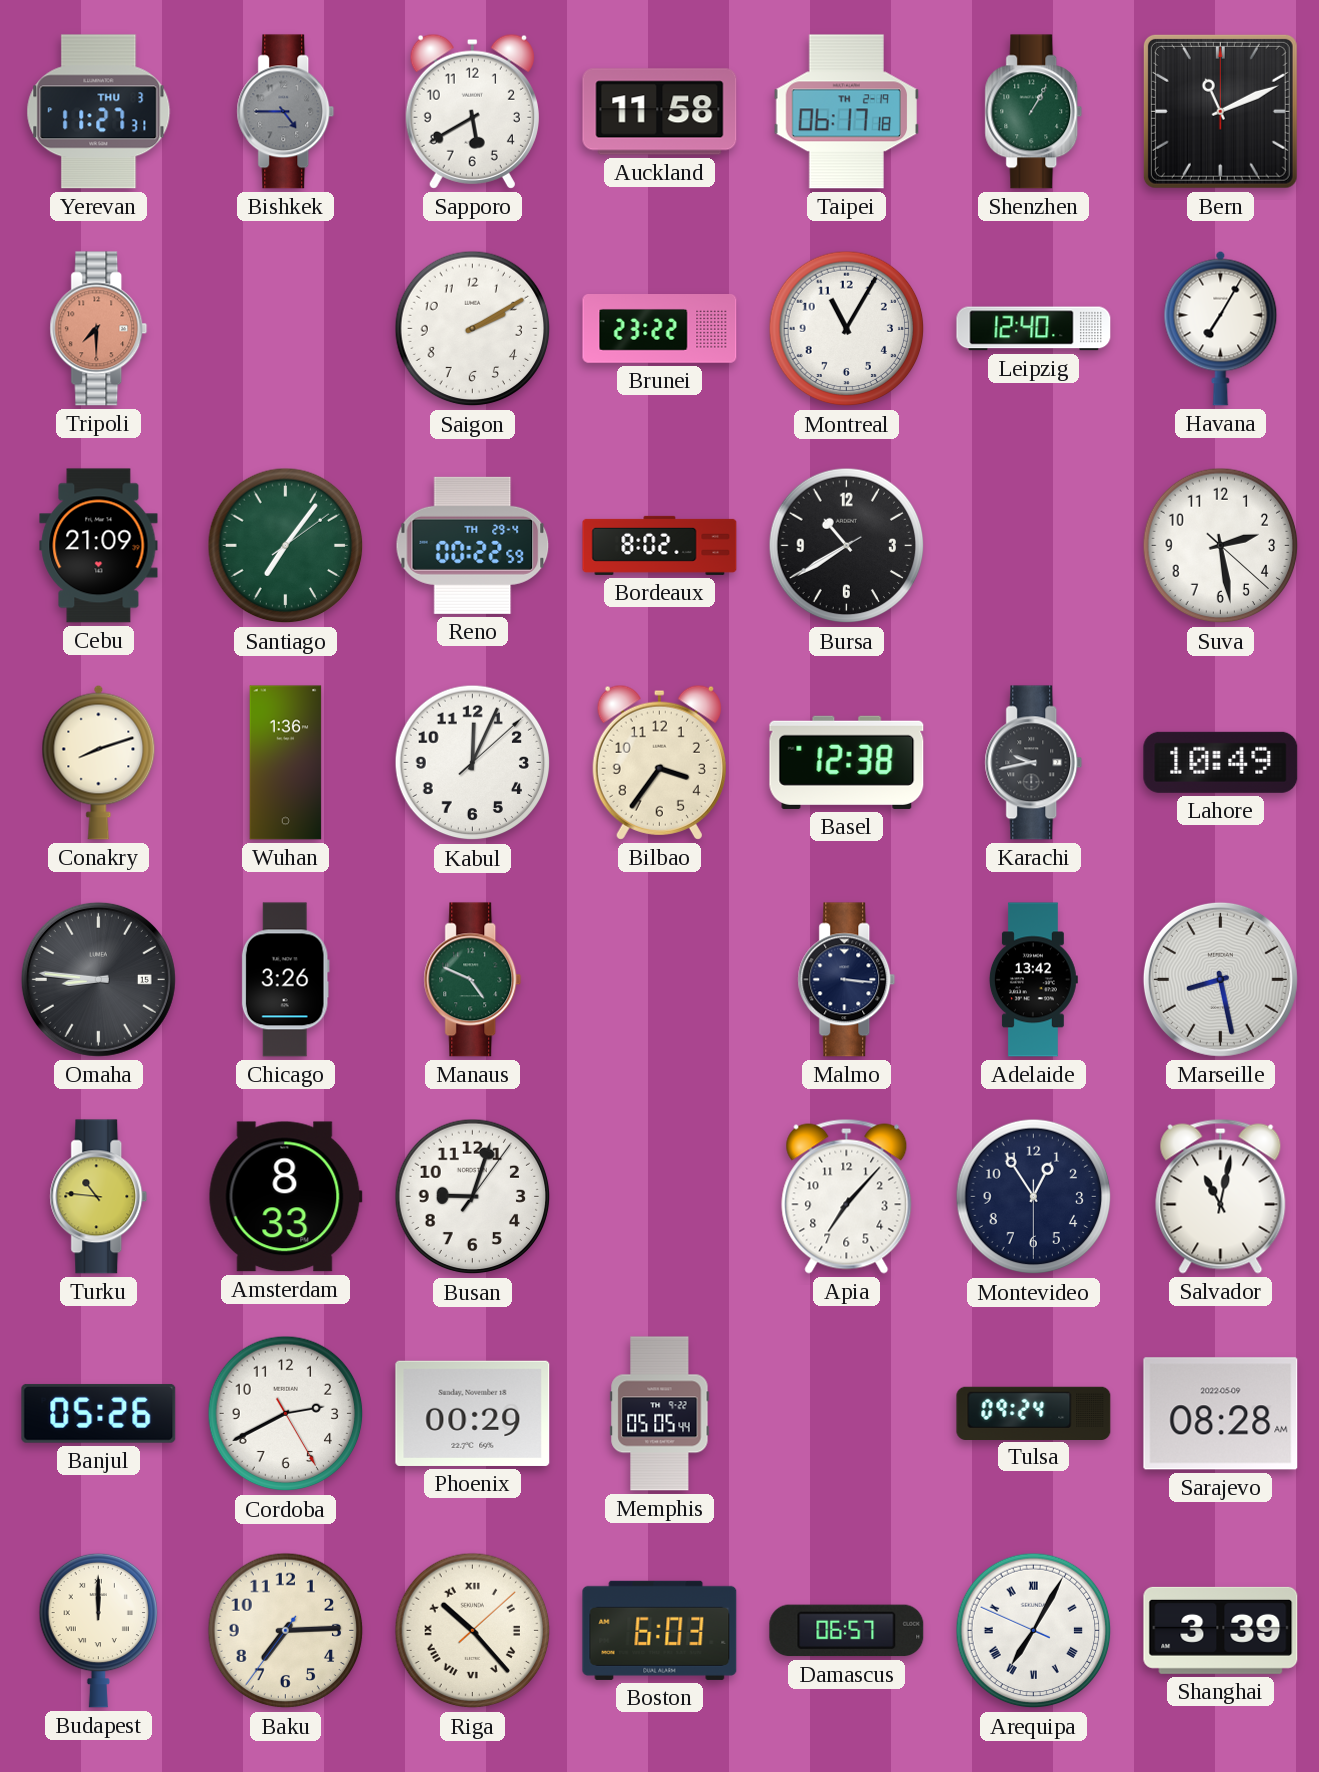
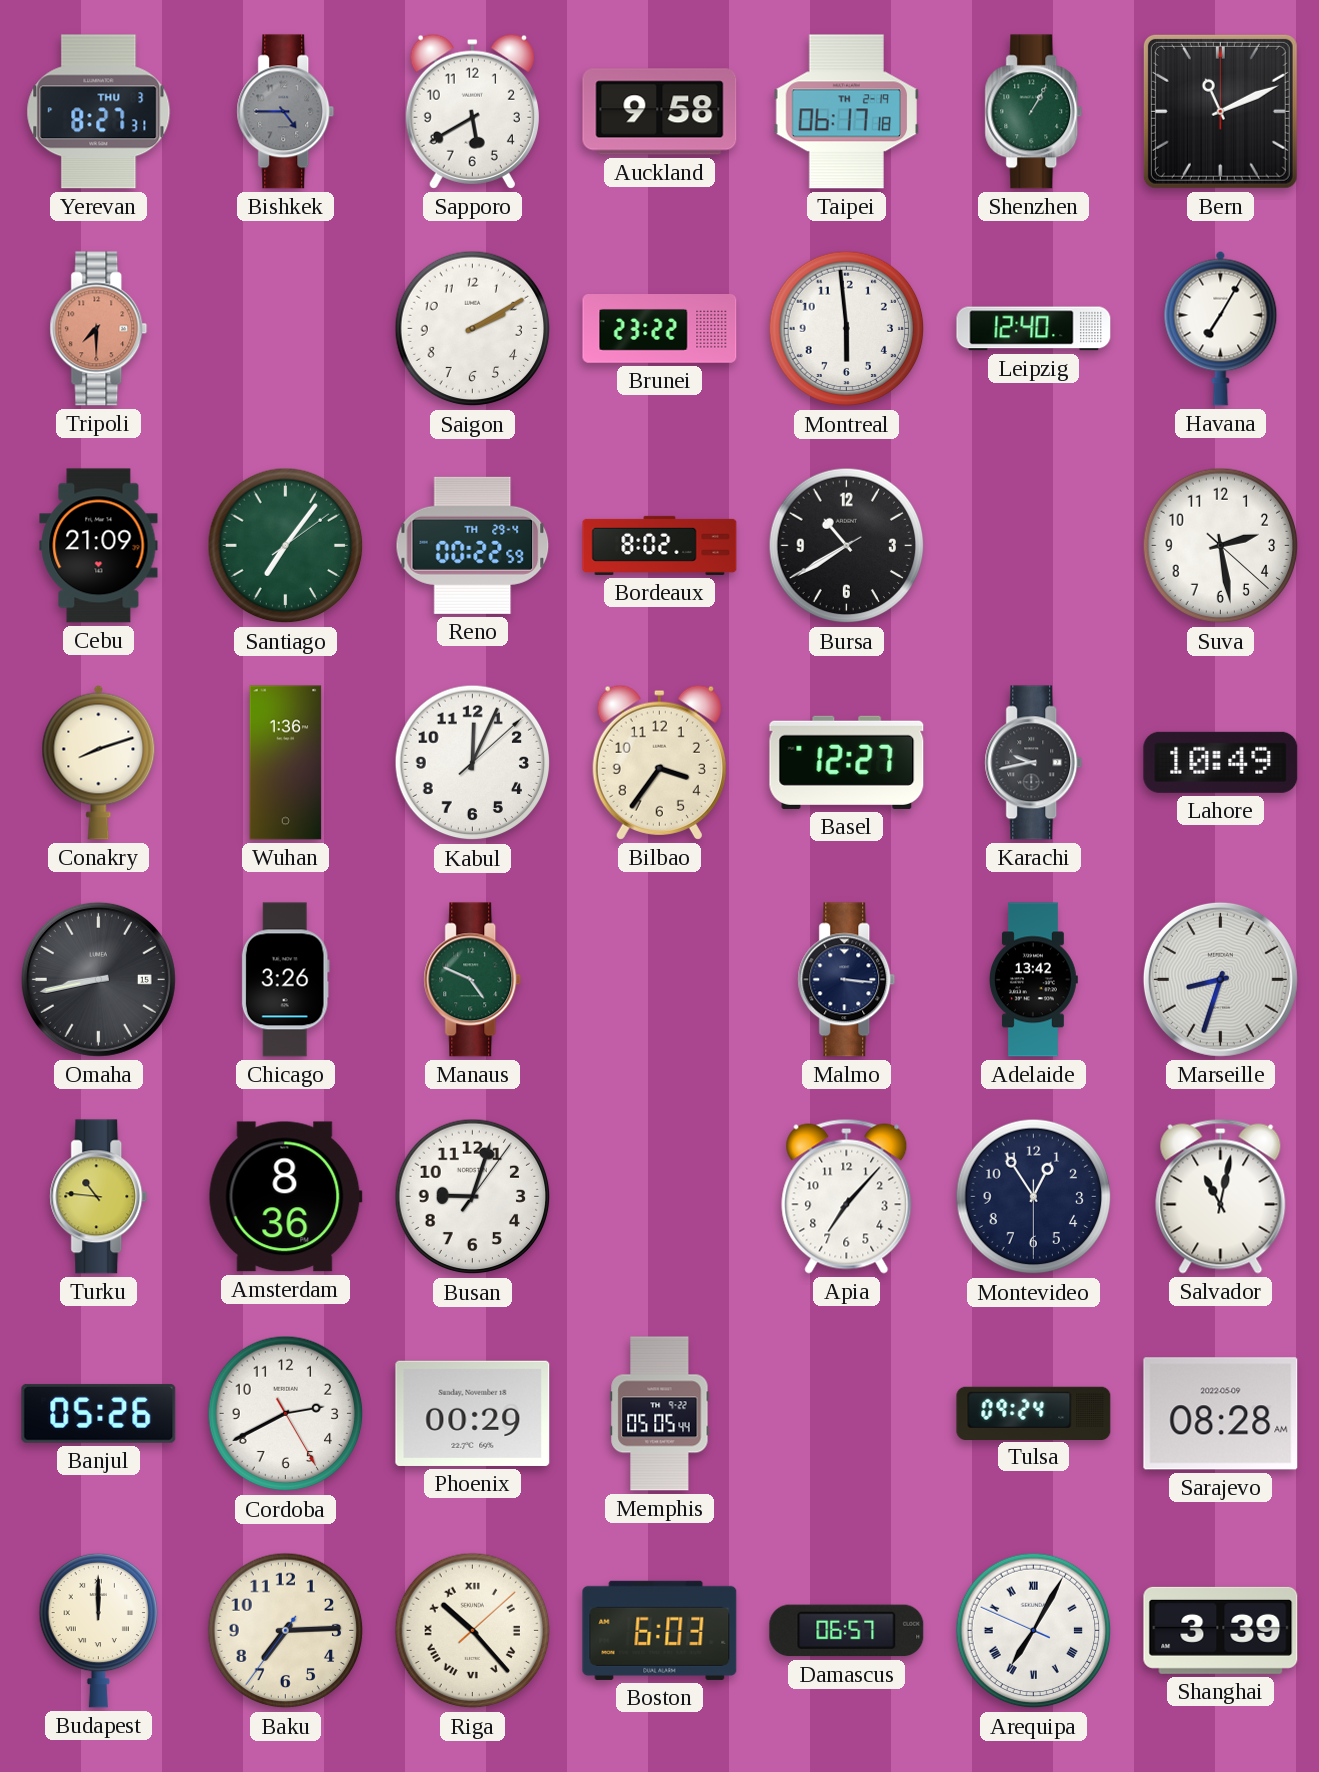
Yerevan: 11:27 -> 8:27 (99, 112)
Auckland: 11:58 -> 9:58 (660, 112)
Montreal: 11:05 -> 5:59 (847, 329)
Basel: 12:38 -> 12:27 (847, 762)
Omaha: 8:46 -> 8:43 (98, 979)
Marseille: 8:28 -> 8:33 (1220, 979)
Amsterdam: 8:33 -> 8:36 (285, 1197)
